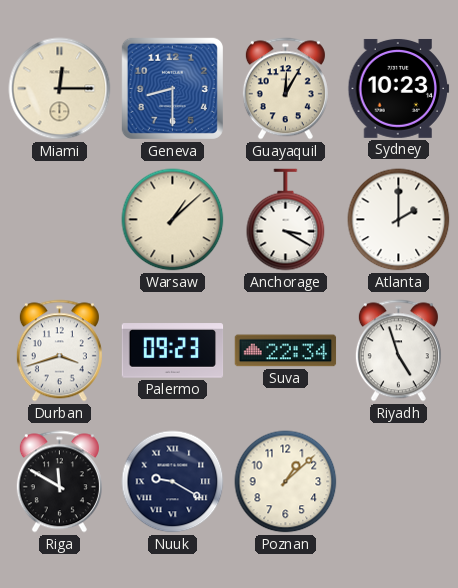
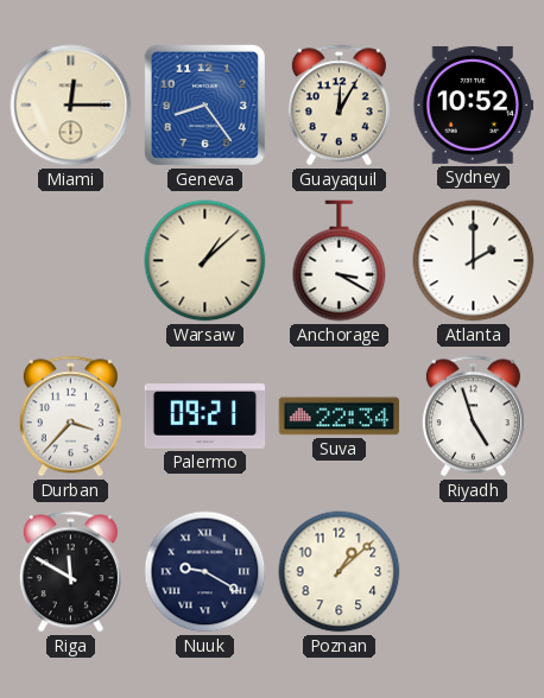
Geneva: 8:30 -> 8:24 (204, 104)
Sydney: 10:23 -> 10:52 (474, 104)
Durban: 3:42 -> 3:37 (70, 417)
Palermo: 09:23 -> 09:21 (205, 417)
